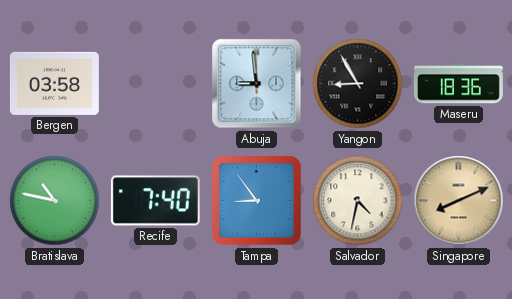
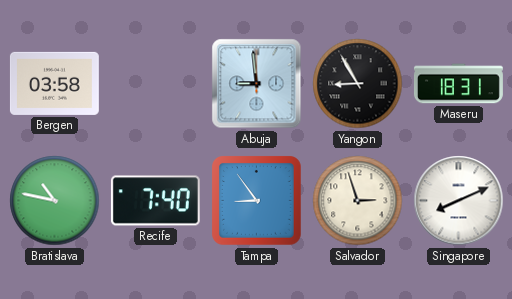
Maseru: 18:36 -> 18:31 (458, 84)
Salvador: 4:32 -> 2:57 (358, 201)
Singapore dial: champagne -> white (459, 201)
